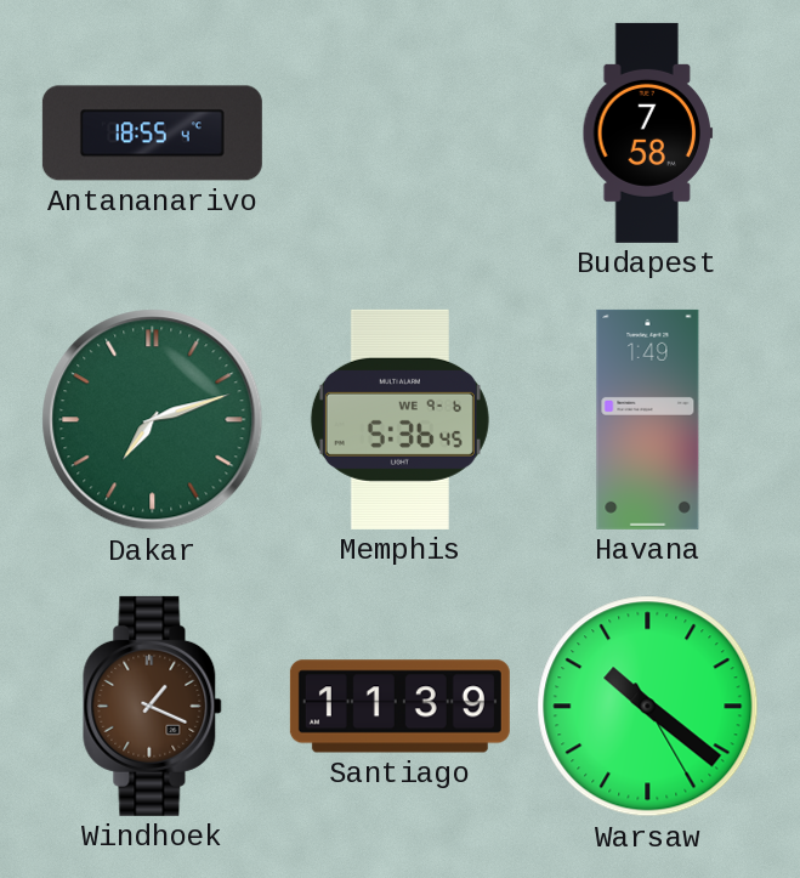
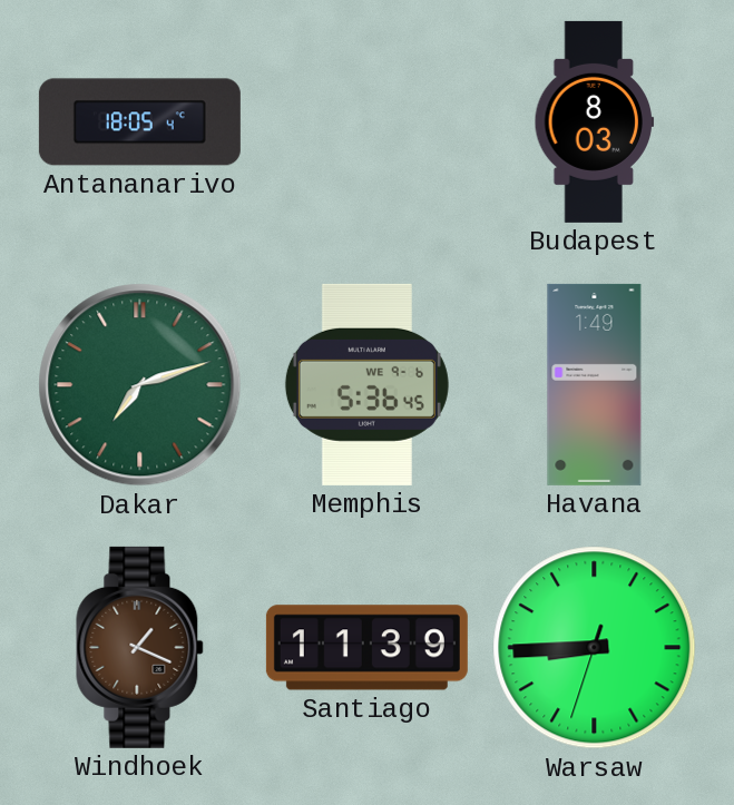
Antananarivo: 18:55 -> 18:05 (139, 122)
Budapest: 7:58 -> 8:03 (595, 121)
Warsaw: 10:21 -> 8:44 (595, 648)
